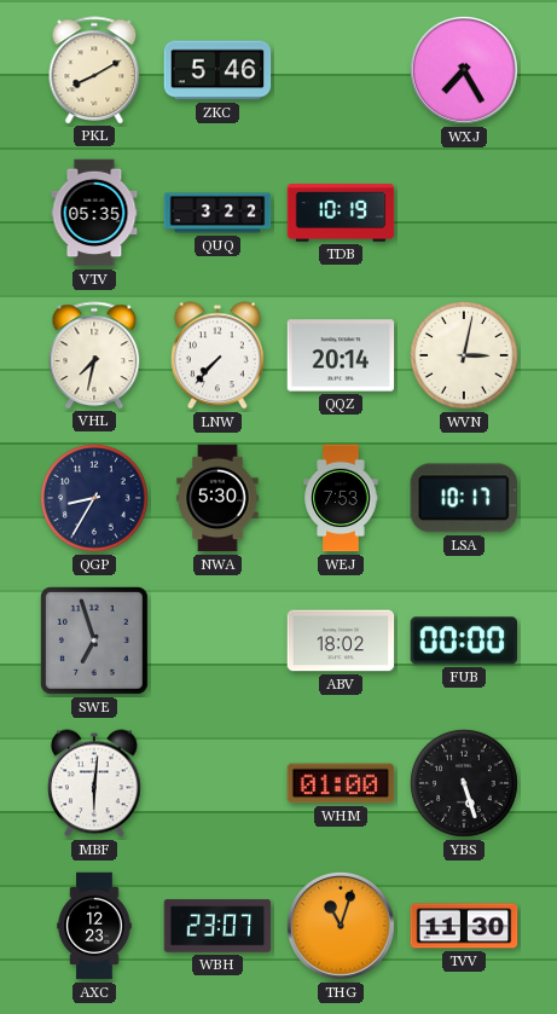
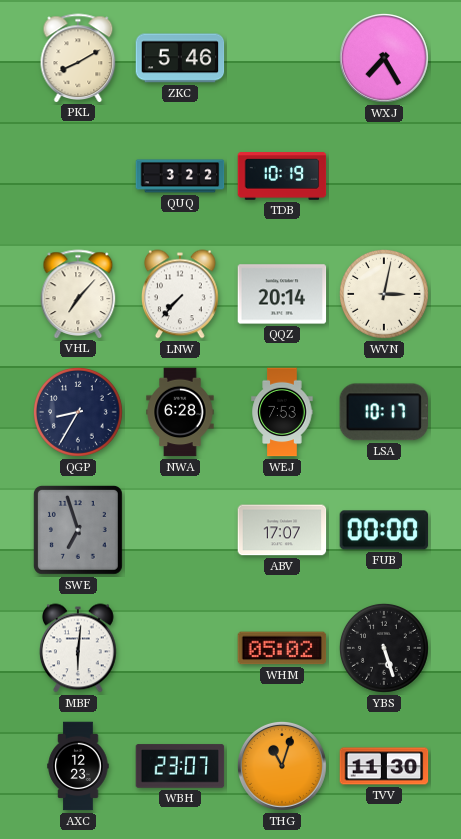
VTV: 05:35 -> none (94, 213)
VHL: 7:32 -> 7:07 (78, 294)
NWA: 5:30 -> 6:28 (180, 412)
ABV: 18:02 -> 17:07 (282, 530)
WHM: 01:00 -> 05:02 (282, 648)
